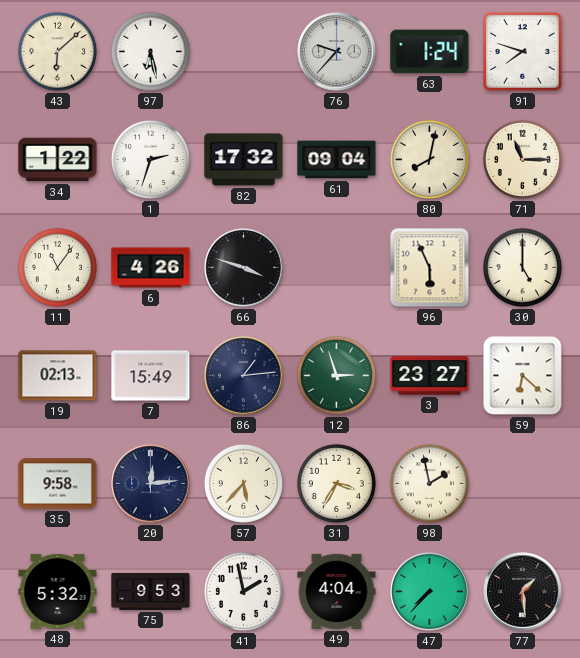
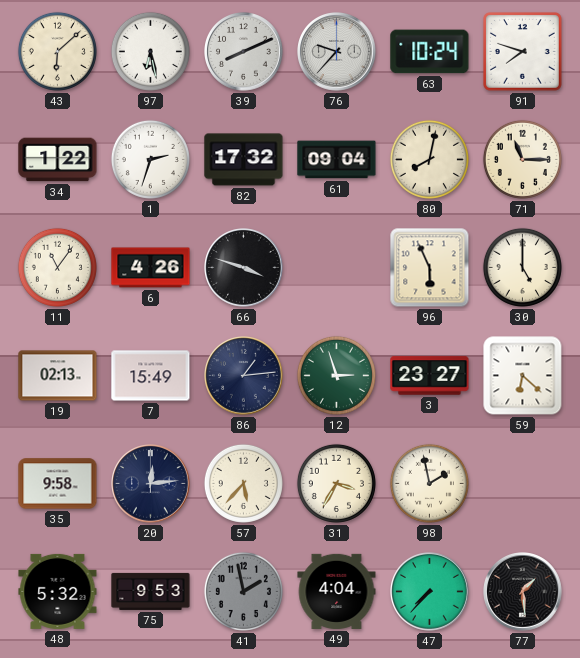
39: none -> 8:11 (244, 52)
63: 1:24 -> 10:24 (430, 52)
41 dial: white -> grey (243, 591)
